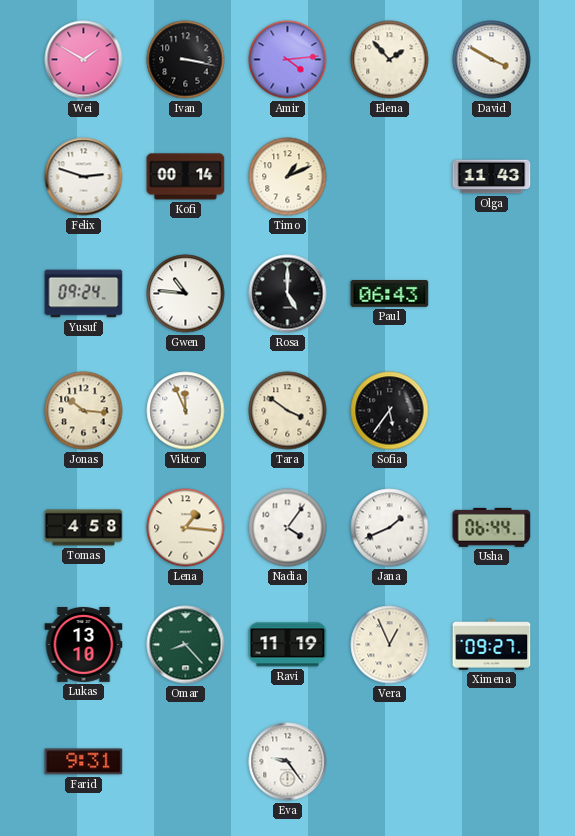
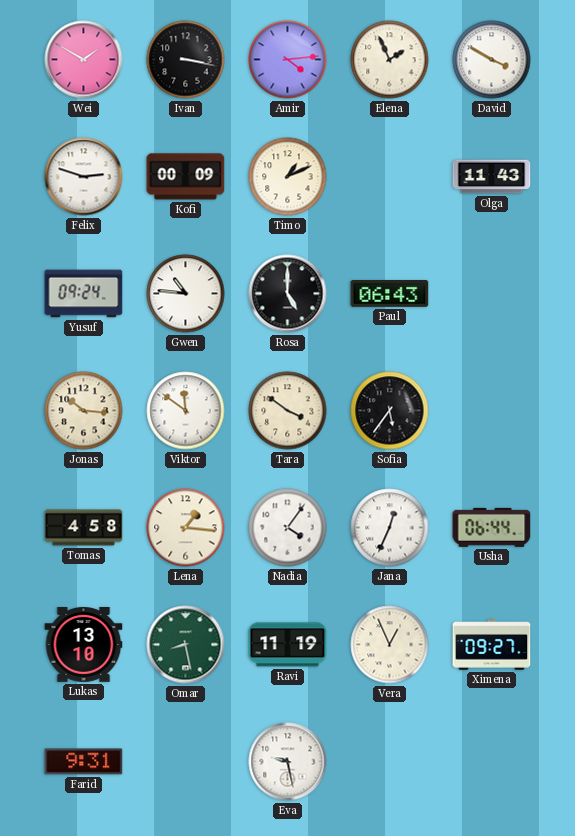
Elena: 1:53 -> 1:56 (390, 60)
Kofi: 00:14 -> 00:09 (186, 177)
Viktor: 11:56 -> 11:51 (186, 411)
Jana: 1:41 -> 12:34 (390, 528)
Omar: 8:23 -> 8:28 (186, 645)
Eva: 9:24 -> 9:28 (288, 762)
